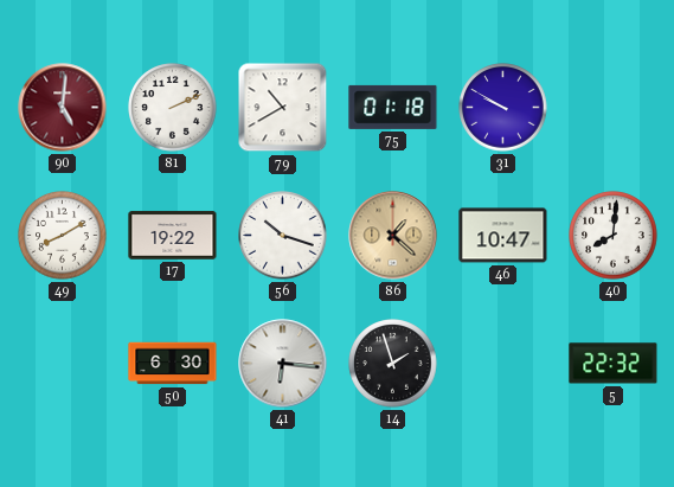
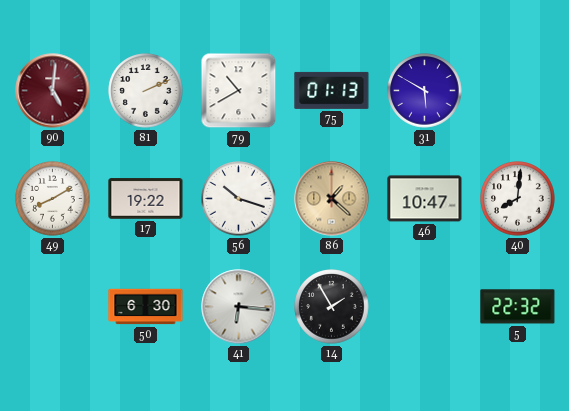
75: 01:18 -> 01:13 (332, 90)
31: 9:50 -> 5:50 (425, 91)
14: 1:57 -> 1:55 (332, 307)
